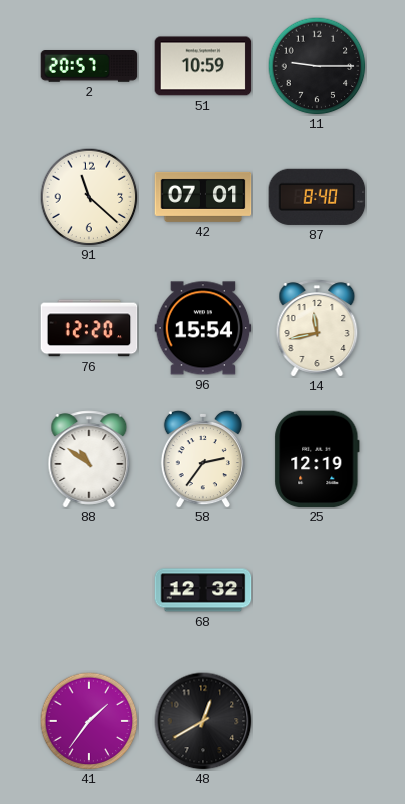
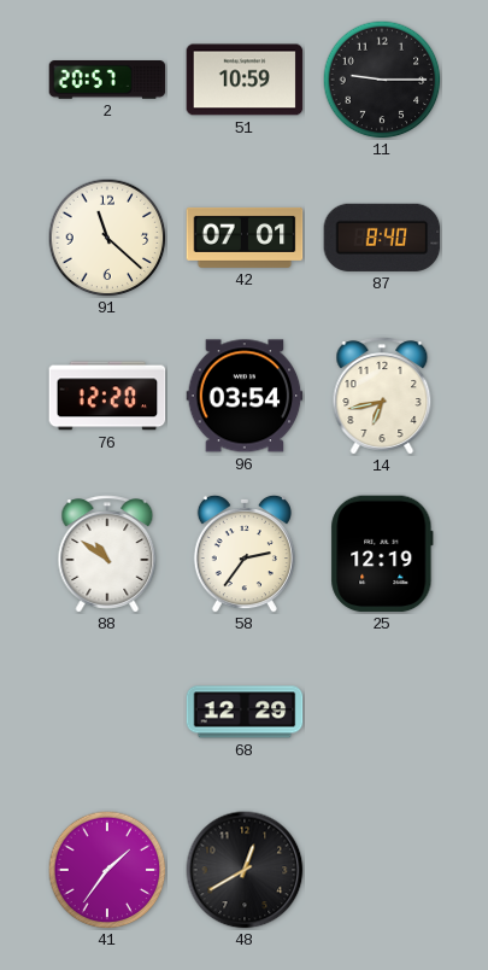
96: 15:54 -> 03:54 (245, 396)
14: 11:43 -> 6:43 (382, 396)
68: 12:32 -> 12:29 (245, 712)
